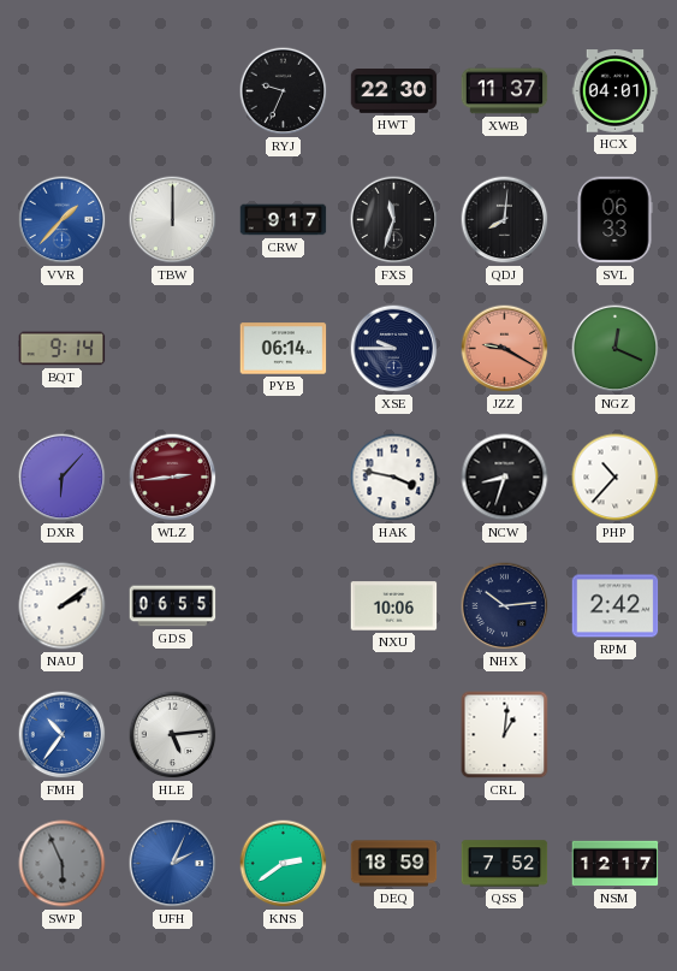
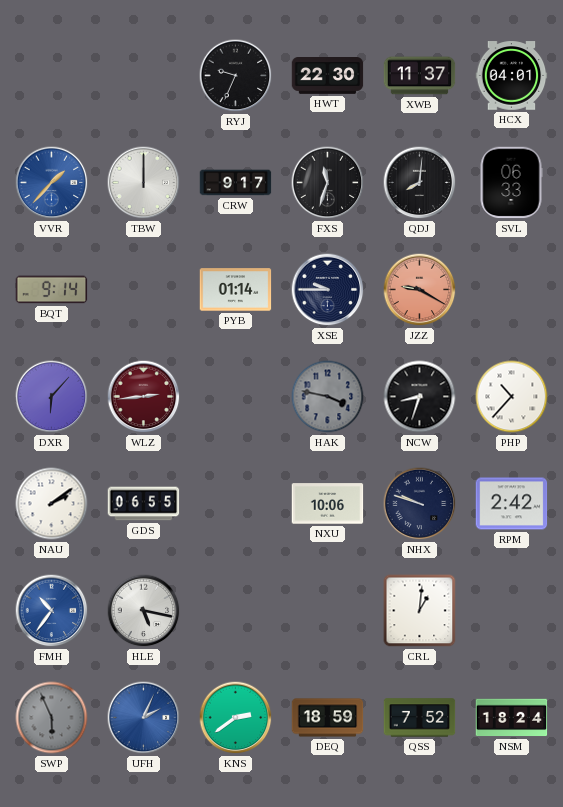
PYB: 06:14 -> 01:14 (236, 290)
NGZ: 12:19 -> none (616, 349)
HAK dial: white -> grey (328, 397)
NHX: 10:14 -> 9:48 (420, 504)
HLE: 5:14 -> 5:17 (144, 611)
NSM: 12:17 -> 18:24 (512, 718)
